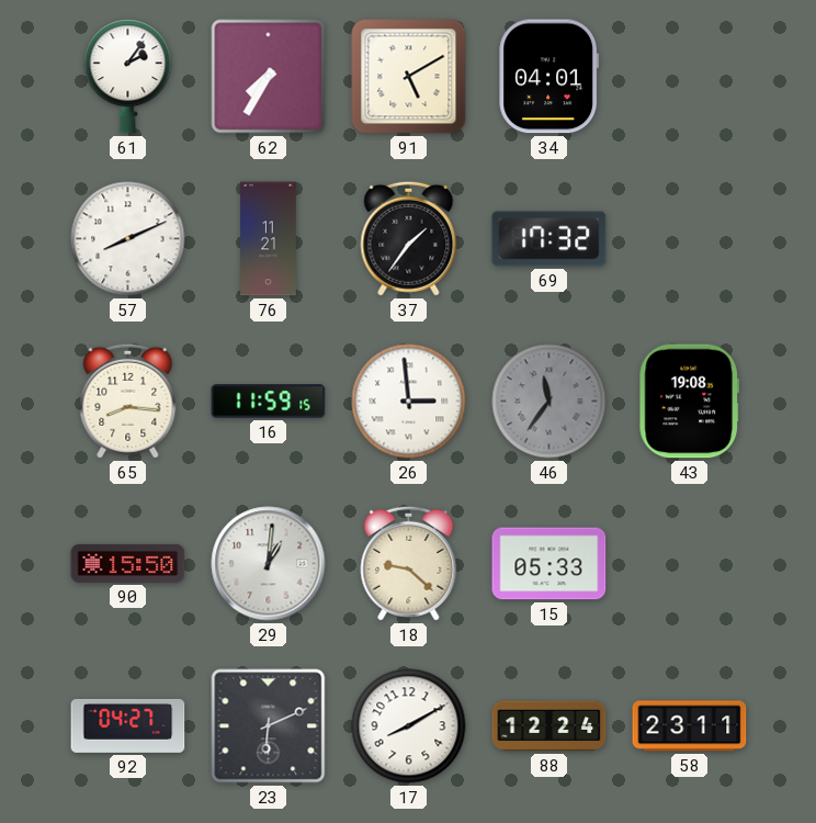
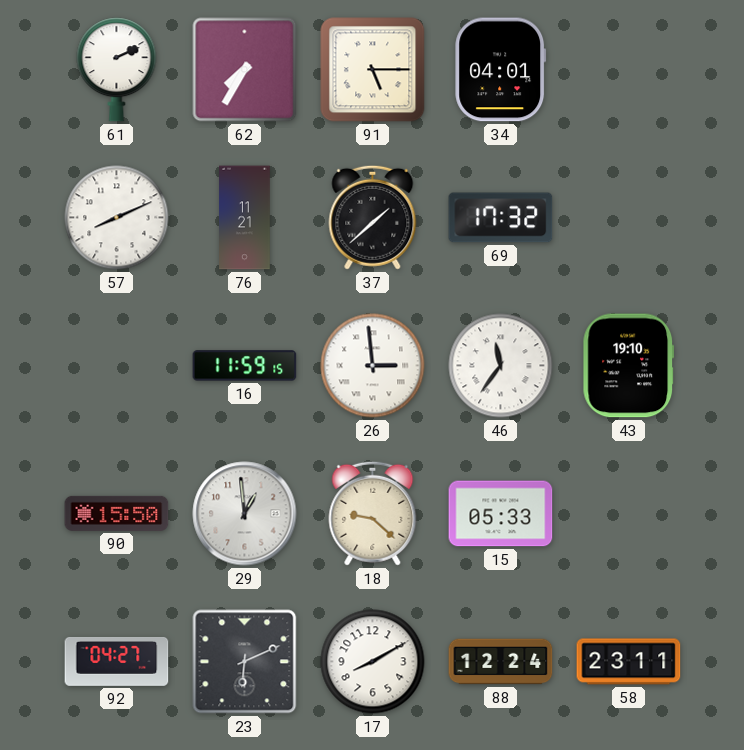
61: 2:06 -> 2:11 (117, 70)
91: 5:10 -> 5:15 (373, 70)
37: 1:36 -> 1:38 (373, 217)
65: 8:16 -> none (128, 401)
46 dial: grey -> white (501, 366)
43: 19:08 -> 19:10 (629, 366)
29: 1:01 -> 12:59 (245, 514)
